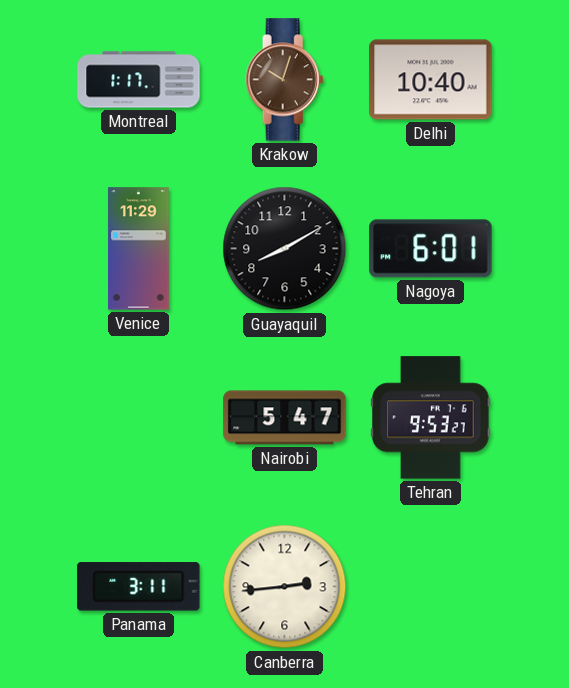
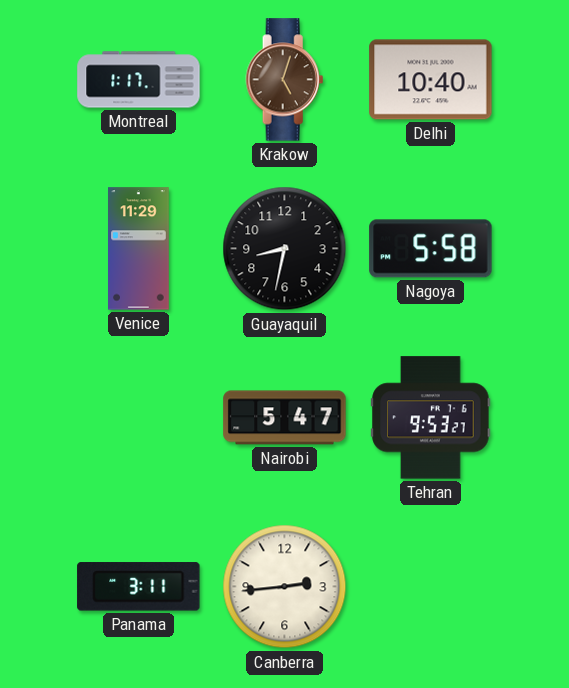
Krakow: 10:03 -> 5:03 (285, 80)
Guayaquil: 8:10 -> 8:32 (285, 249)
Nagoya: 6:01 -> 5:58 (431, 249)
